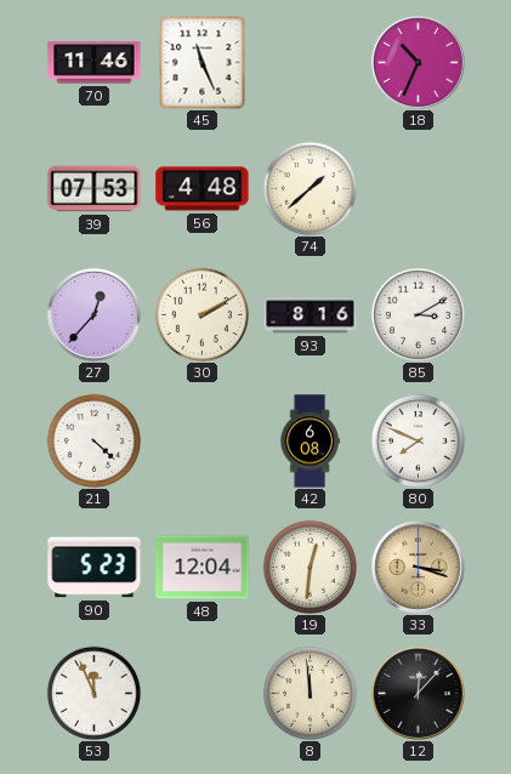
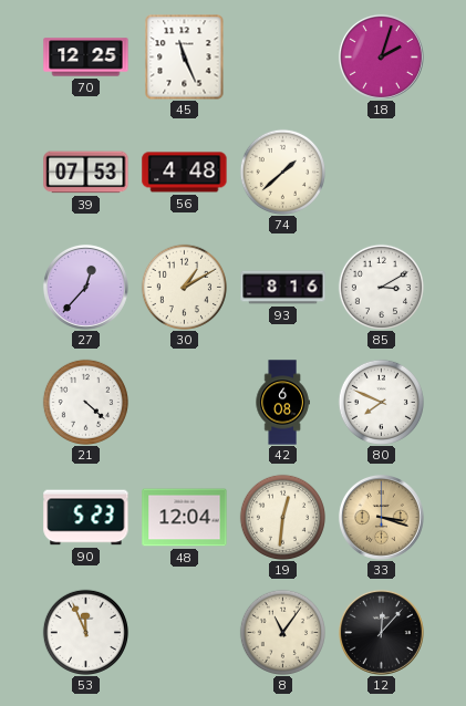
70: 11:46 -> 12:25 (86, 58)
18: 10:34 -> 2:03 (382, 58)
30: 2:10 -> 1:10 (184, 287)
8: 11:59 -> 11:06 (282, 632)
